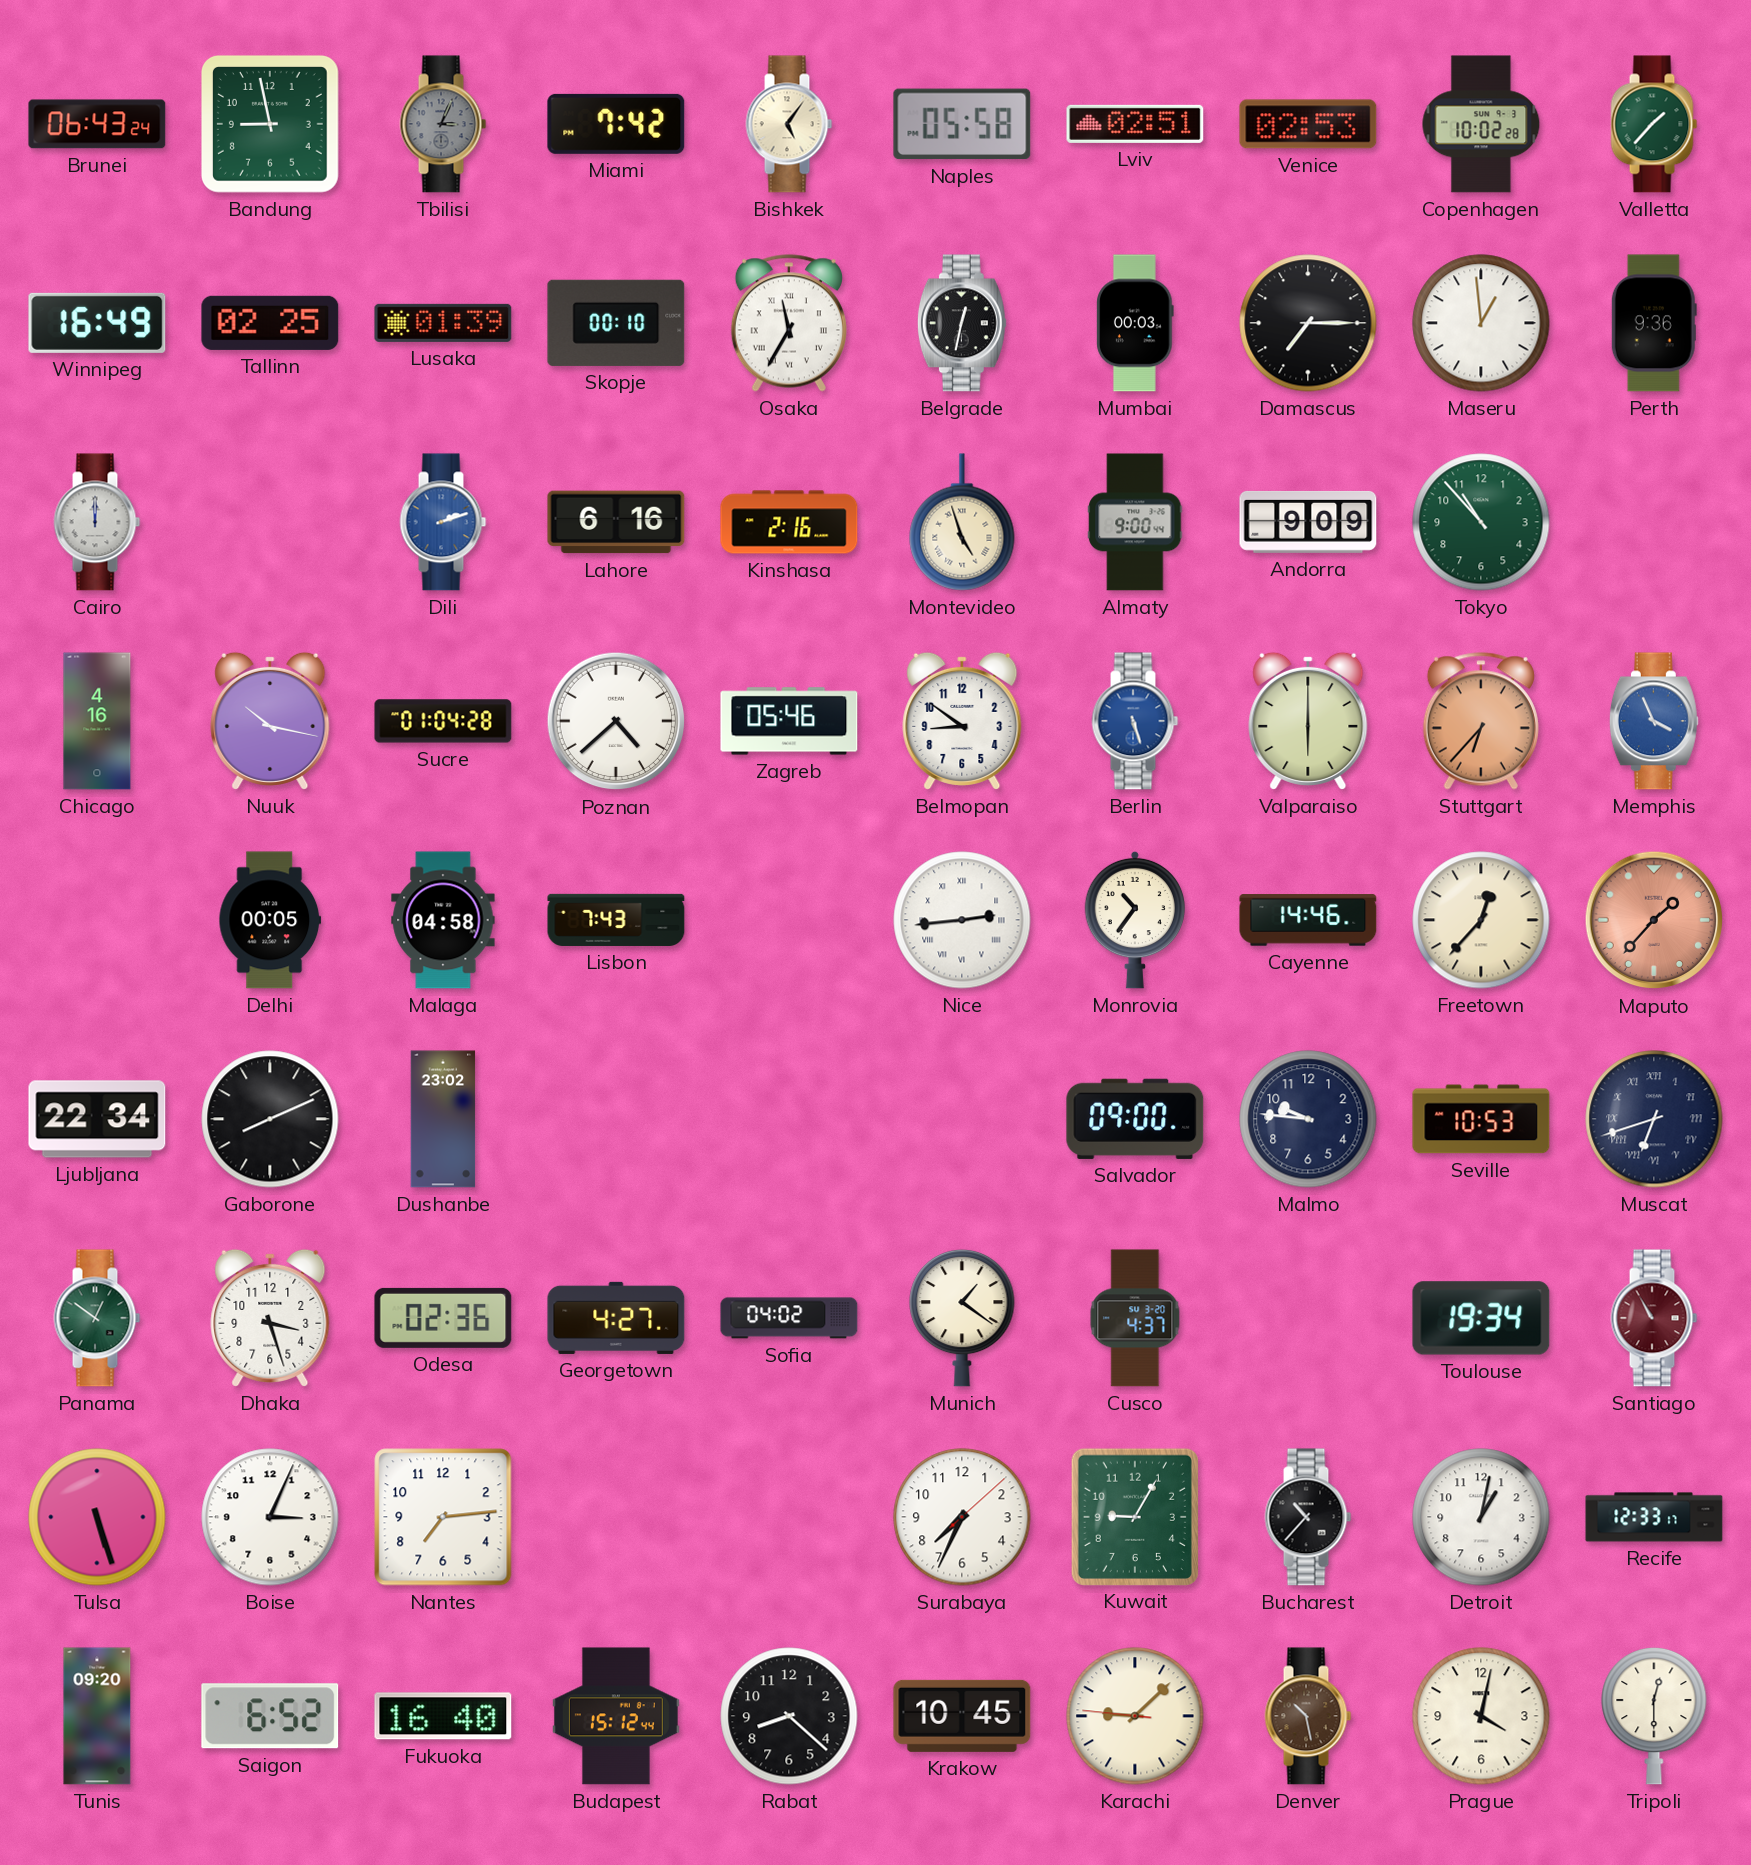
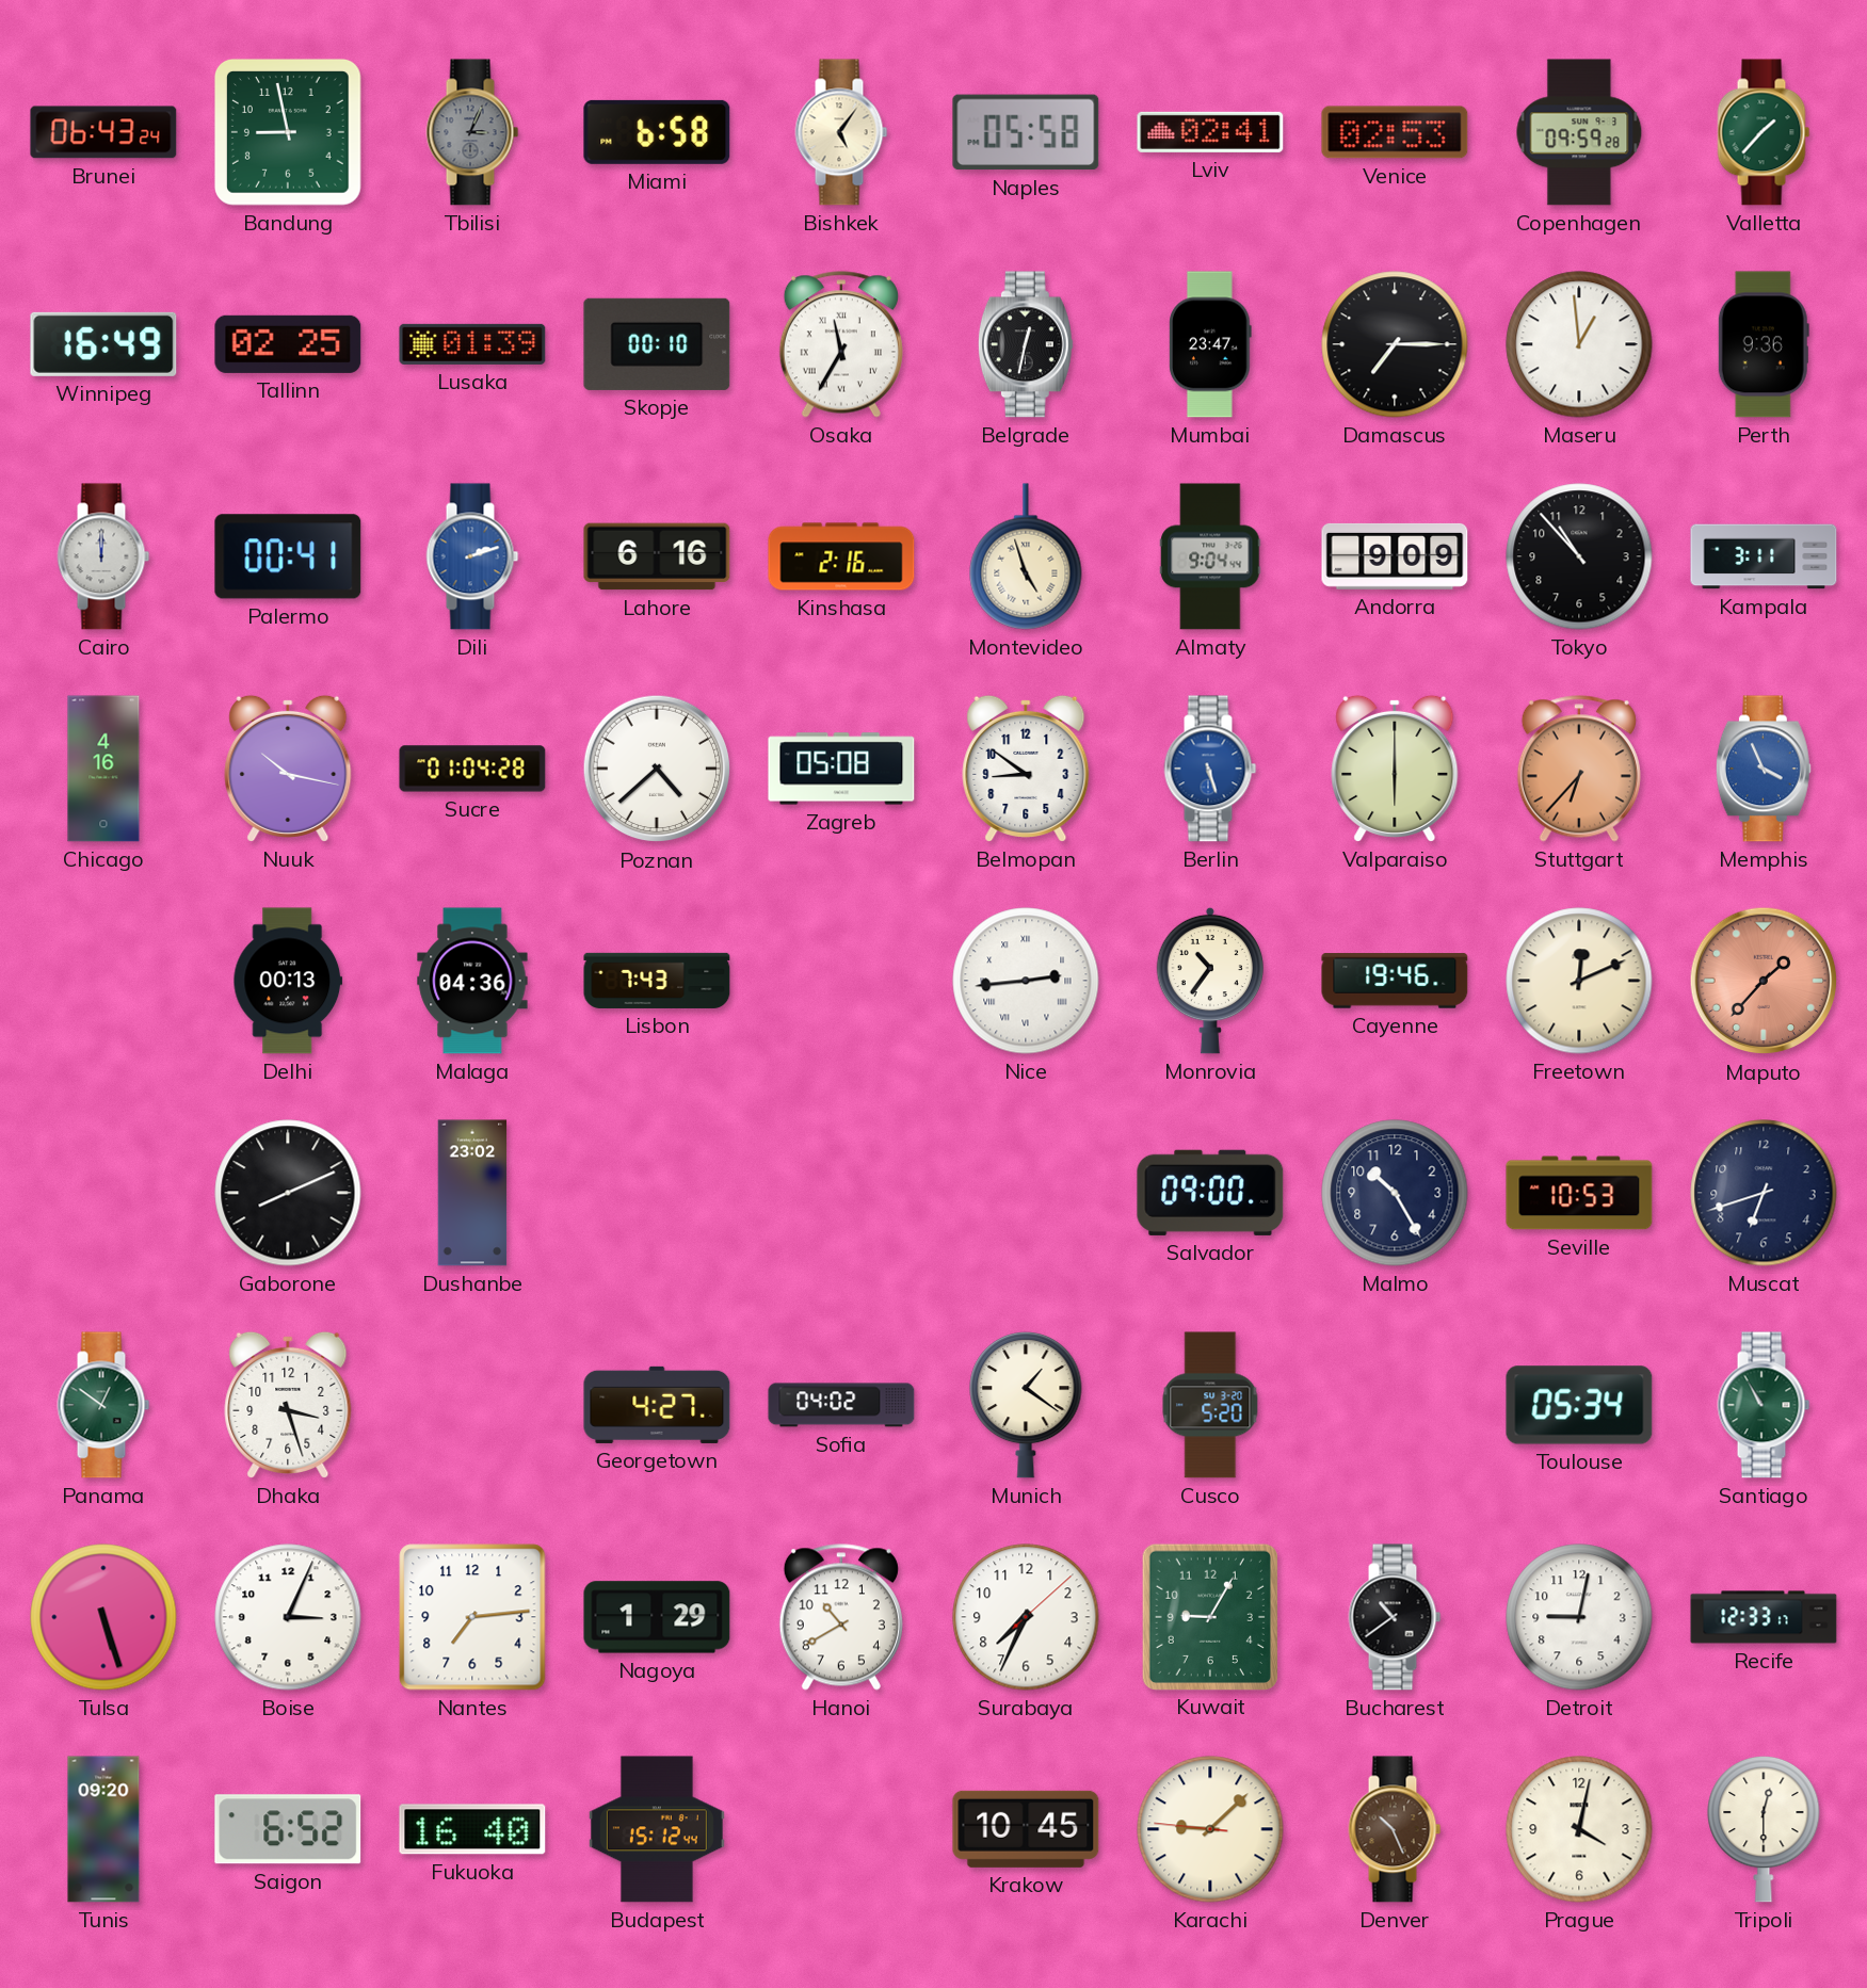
Miami: 7:42 -> 6:58 (657, 132)
Lviv: 02:51 -> 02:41 (1210, 132)
Copenhagen: 10:02 -> 09:59 (1579, 132)
Mumbai: 00:03 -> 23:47 (1210, 344)
Palermo: none -> 00:41 (288, 556)
Almaty: 9:00 -> 9:04 (1210, 556)
Tokyo dial: green -> black (1579, 556)
Kampala: none -> 3:11 (1764, 556)
Zagreb: 05:46 -> 05:08 (841, 769)
Delhi: 00:05 -> 00:13 (288, 981)
Malaga: 04:58 -> 04:36 (472, 981)
Cayenne: 14:46 -> 19:46 (1395, 981)
Freetown: 12:37 -> 12:11 (1579, 981)
Ljubljana: 22:34 -> none (97, 1119)
Malmo: 9:46 -> 10:25 (1395, 1193)
Muscat numerals: Roman -> Arabic (1764, 1193)
Odesa: 02:36 -> none (443, 1318)
Cusco: 4:37 -> 5:20 (1210, 1405)
Toulouse: 19:34 -> 05:34 (1579, 1405)
Santiago dial: burgundy -> green (1764, 1405)
Nagoya: none -> 1:29 (657, 1617)
Hanoi: none -> 10:40 (841, 1617)
Bucharest: 10:37 -> 10:39 (1395, 1617)
Detroit: 1:02 -> 9:02 (1579, 1617)
Rabat: 8:22 -> none (789, 1716)
Denver: 10:28 -> 10:26 (1395, 1829)
